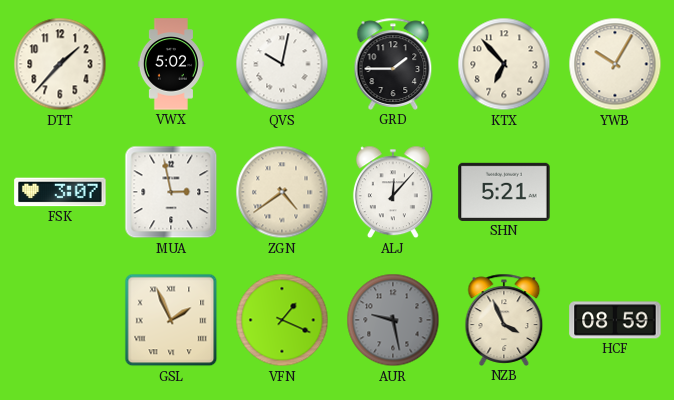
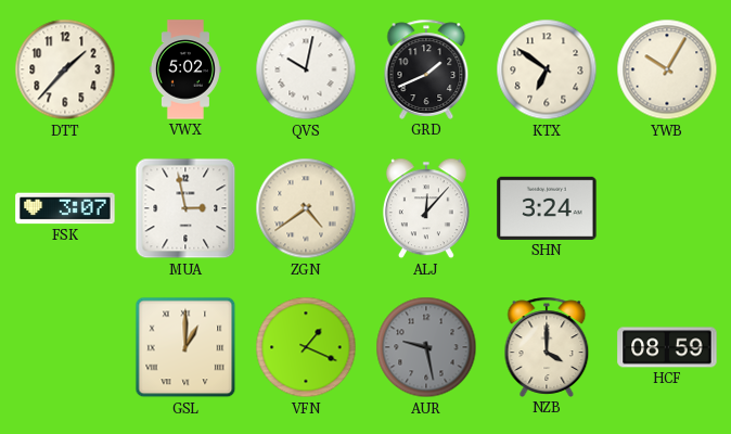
GRD: 1:45 -> 1:41 (426, 69)
KTX: 6:53 -> 6:51 (547, 69)
SHN: 5:21 -> 3:24 (547, 208)
GSL: 1:56 -> 1:00 (185, 347)
NZB: 3:56 -> 4:00 (547, 347)
